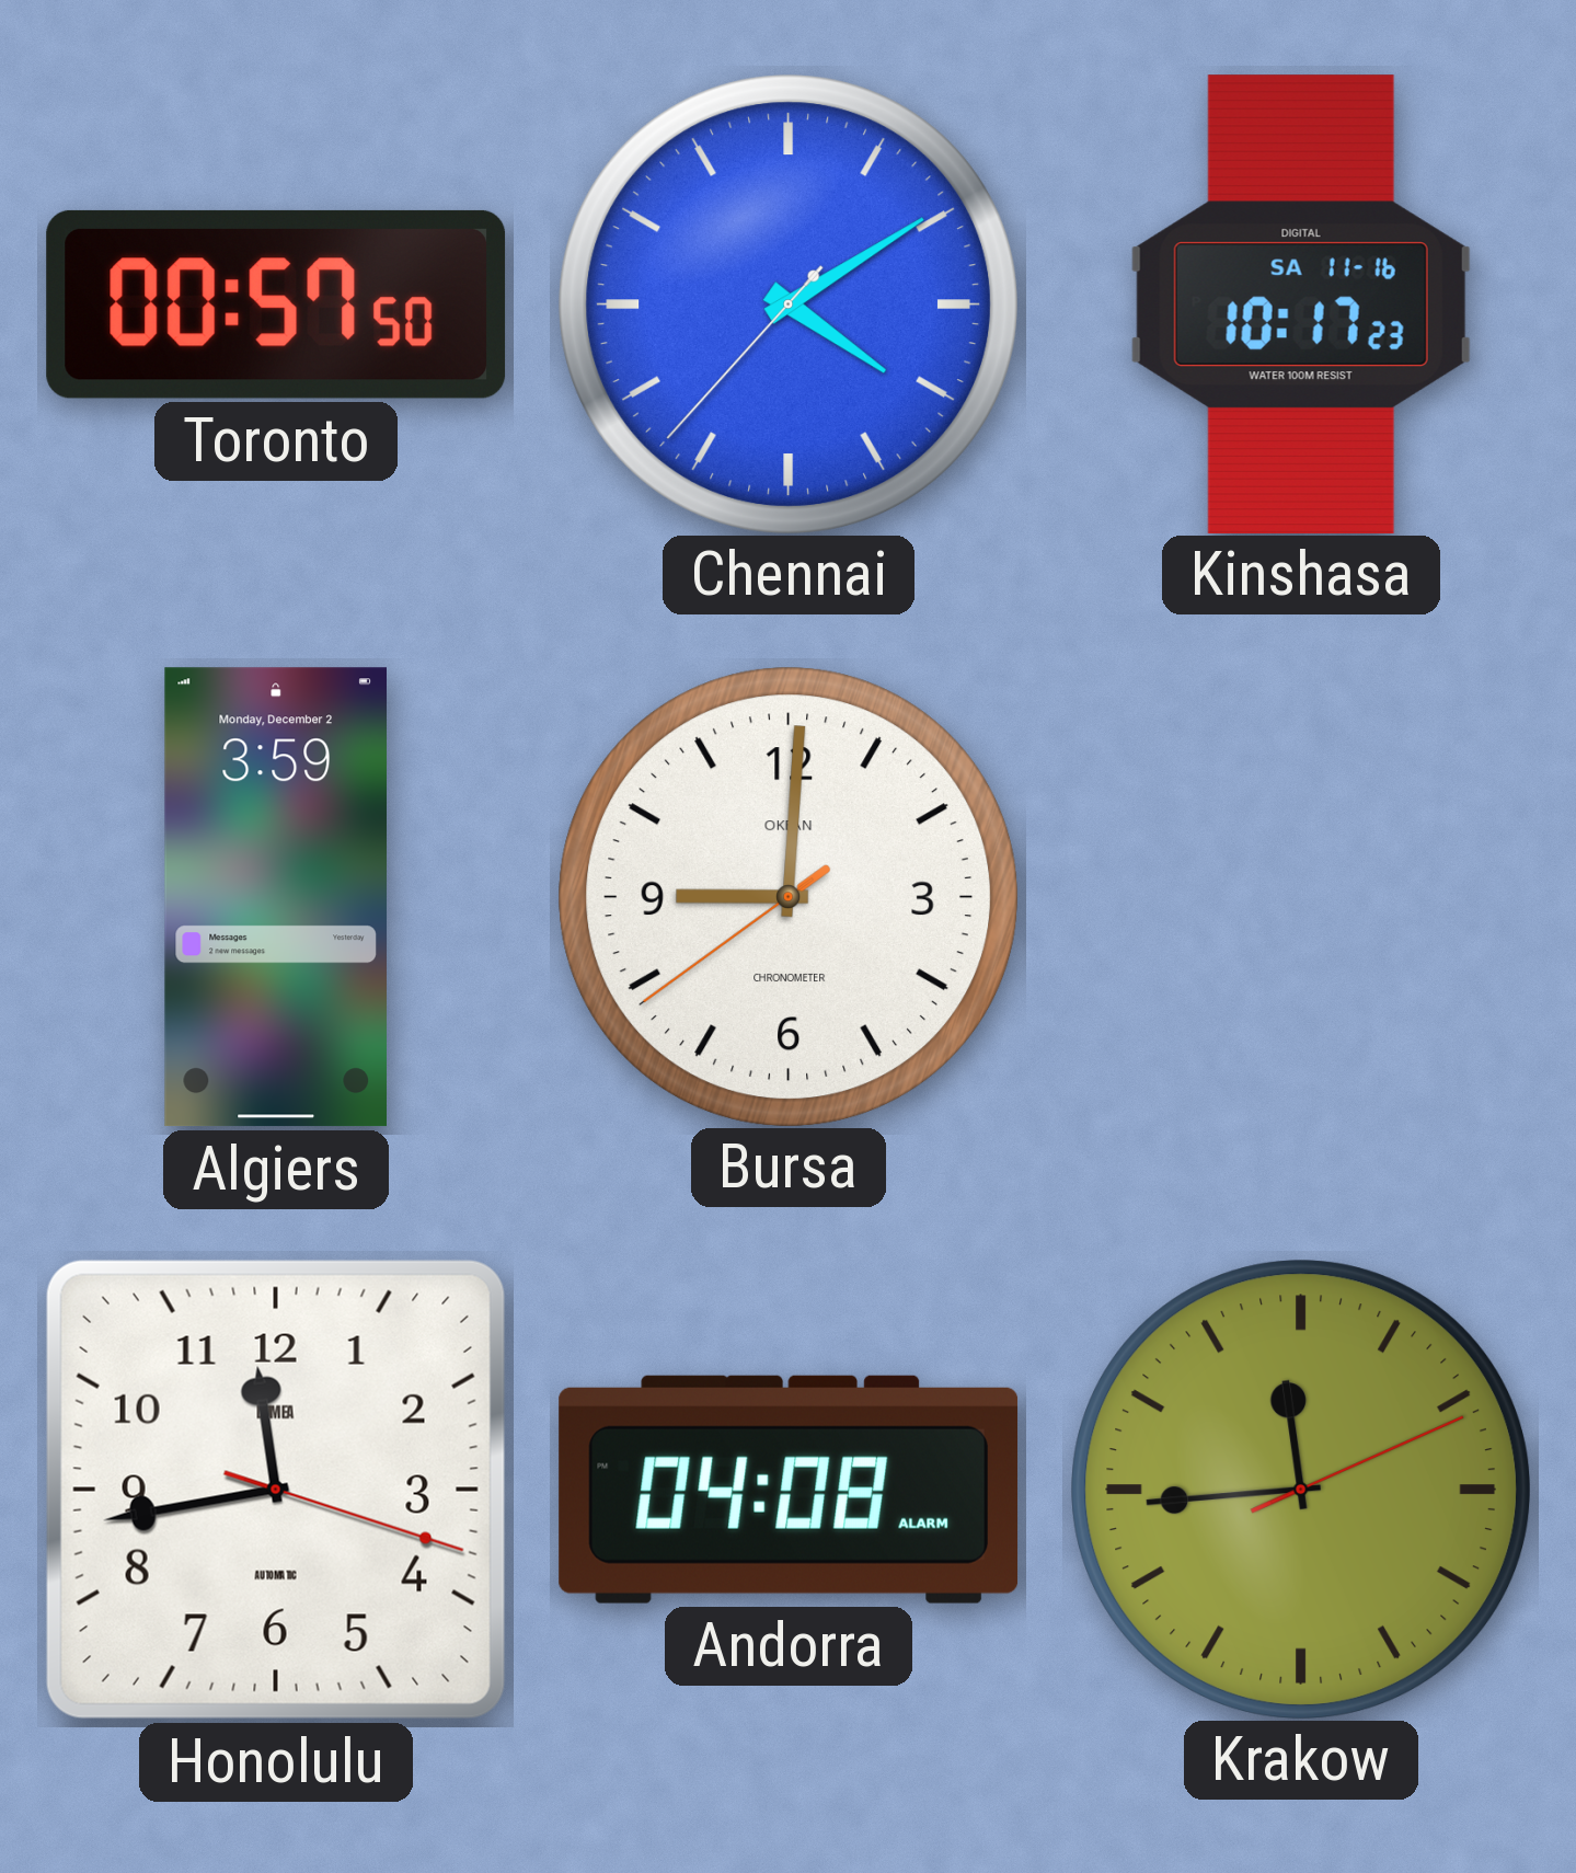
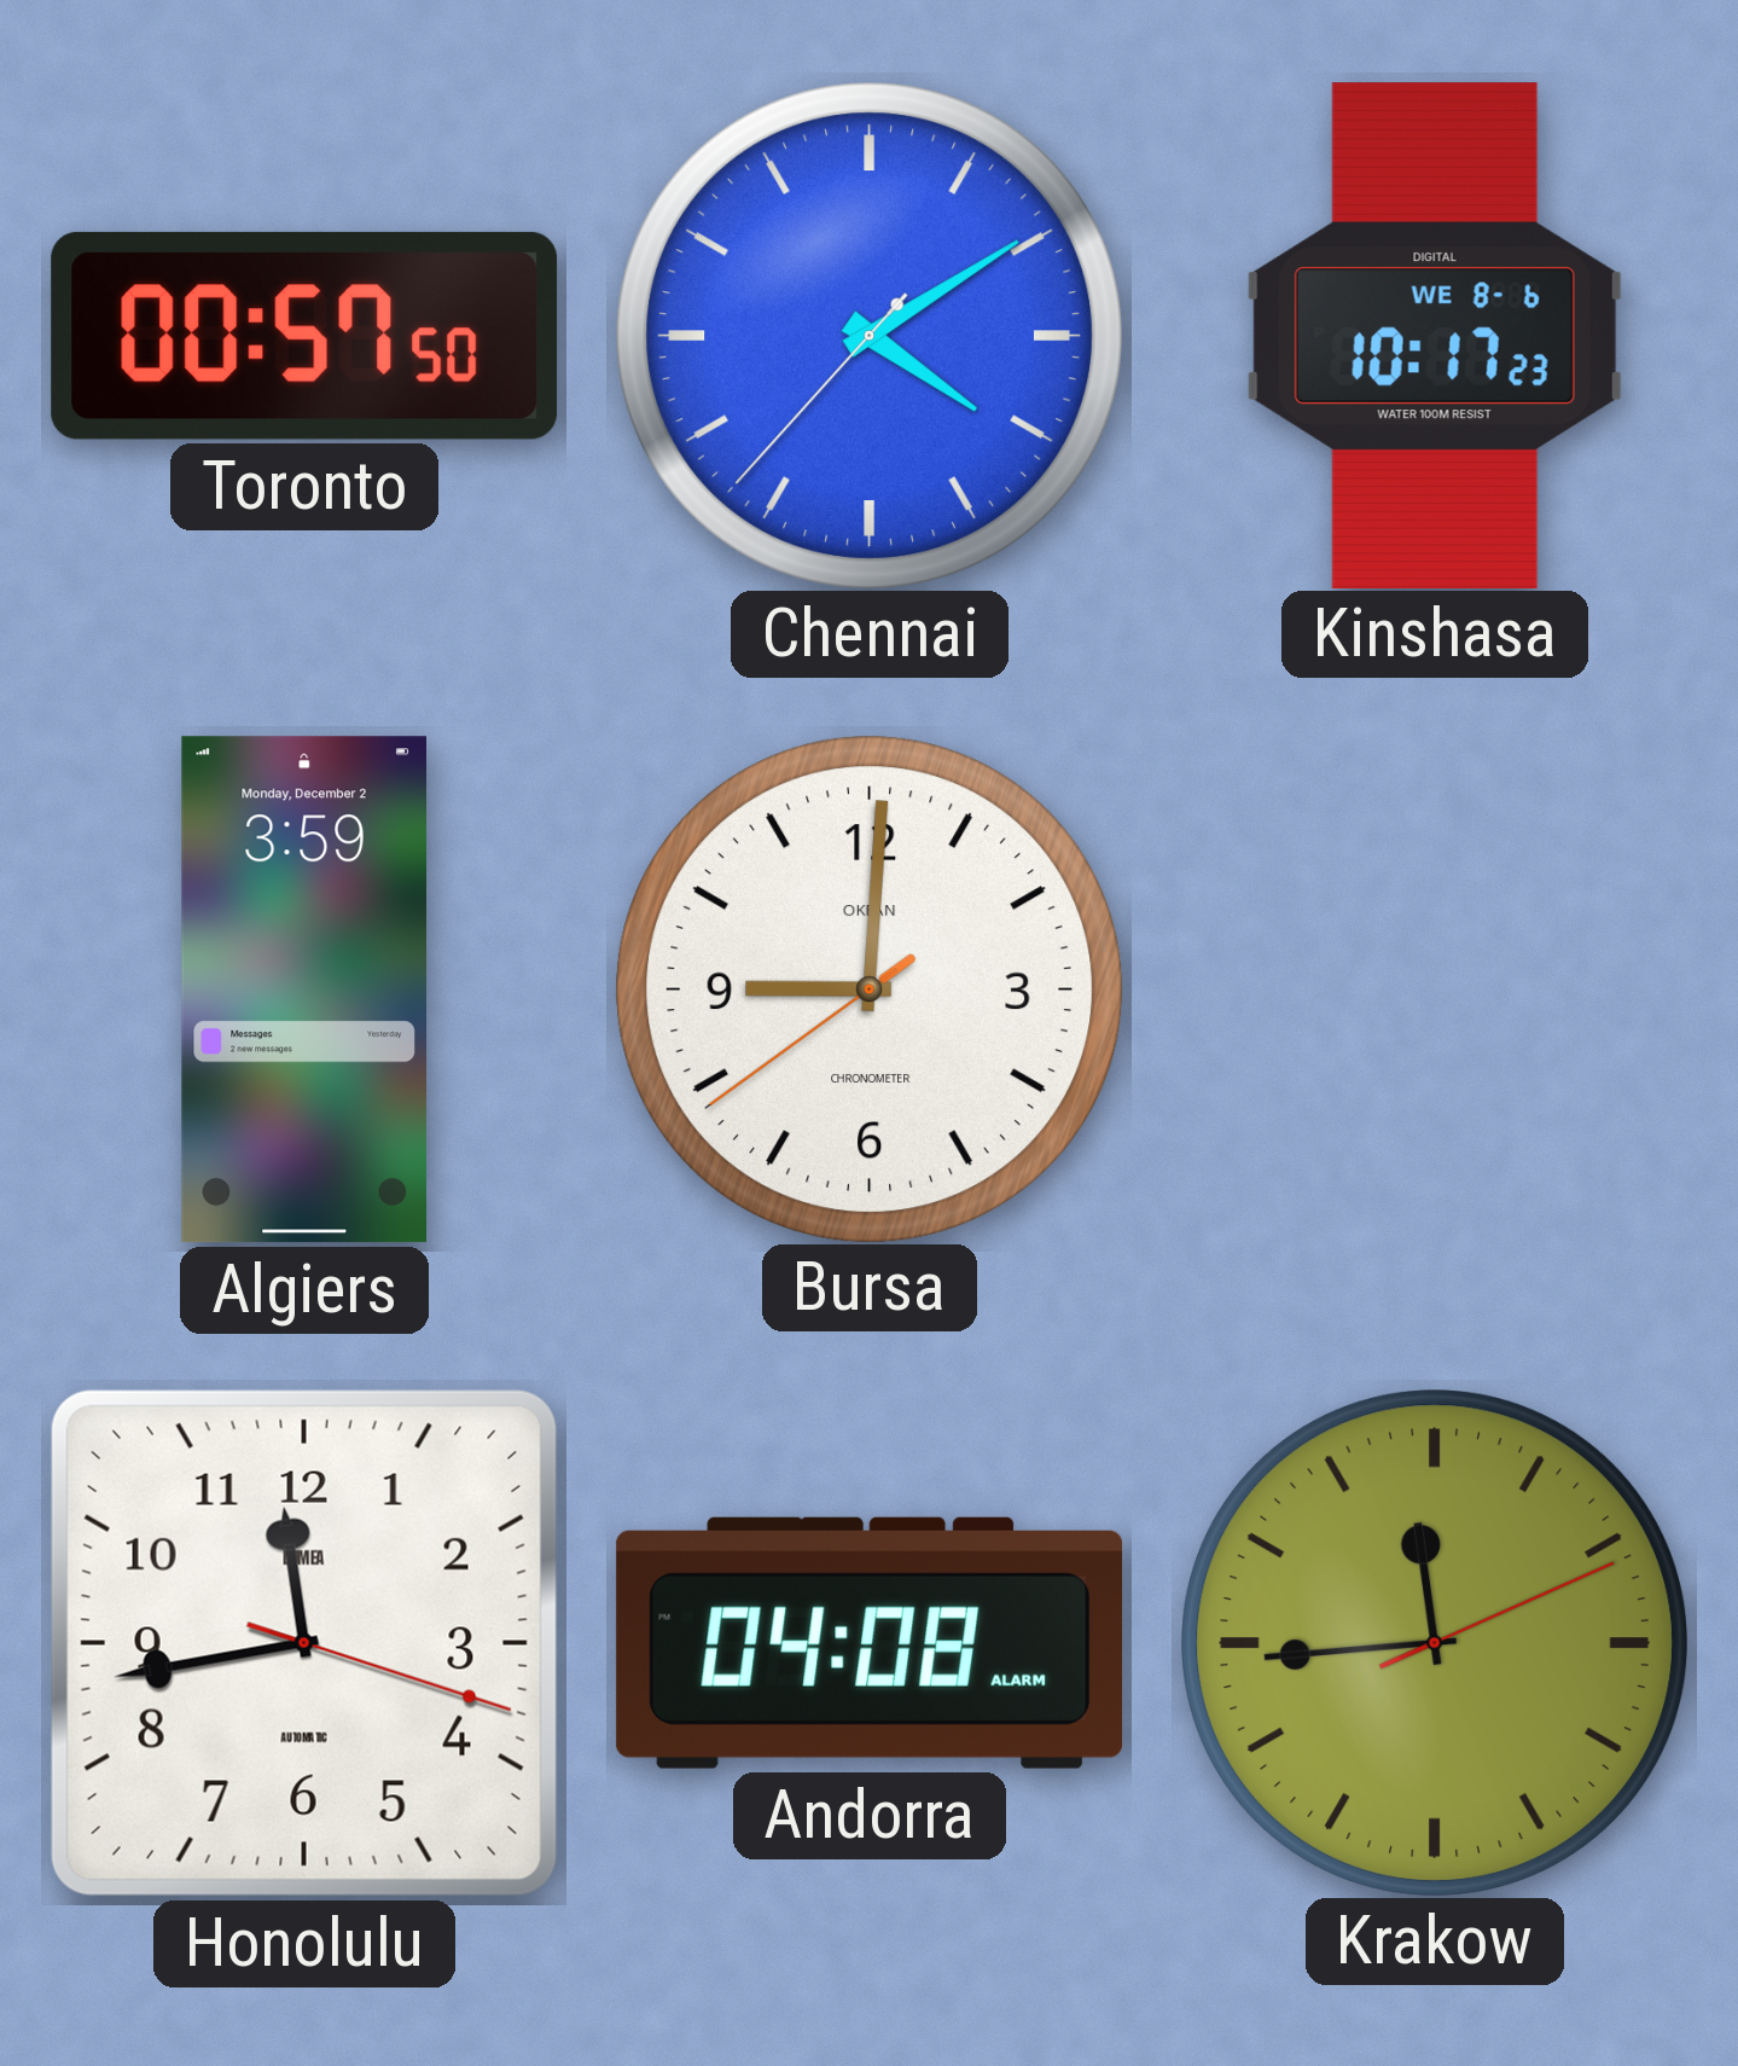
Kinshasa date: SA 11-16 -> WE 8-6 (1435, 335)
